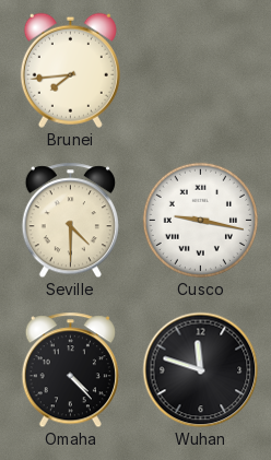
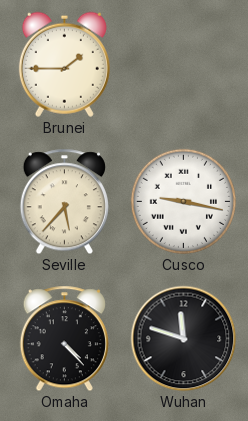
Brunei: 7:44 -> 1:45 (64, 64)
Seville: 4:30 -> 5:37 (64, 202)
